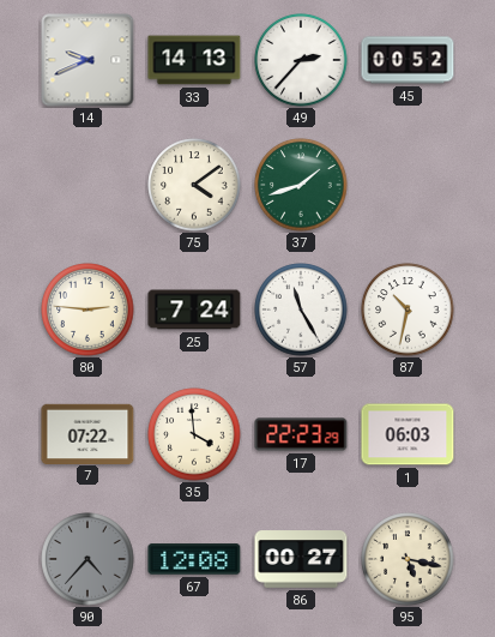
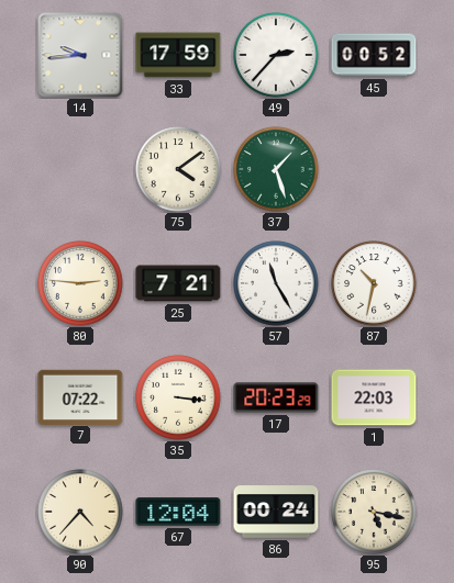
14: 9:41 -> 9:44 (80, 55)
33: 14:13 -> 17:59 (178, 55)
37: 1:42 -> 1:27 (276, 169)
25: 7:24 -> 7:21 (178, 283)
35: 3:59 -> 3:16 (178, 397)
17: 22:23 -> 20:23 (276, 397)
1: 06:03 -> 22:03 (374, 397)
90 dial: grey -> cream (80, 512)
67: 12:08 -> 12:04 (178, 512)
86: 00:27 -> 00:24 (276, 512)
